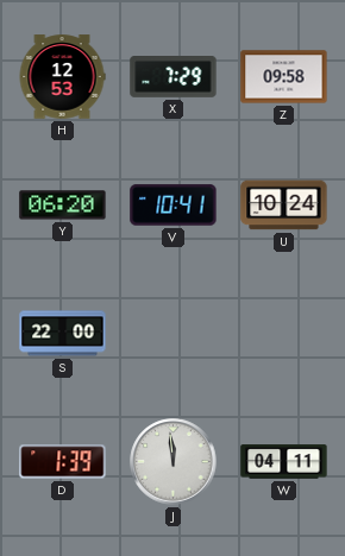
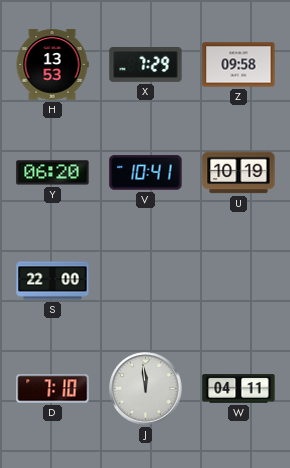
H: 12:53 -> 13:53 (52, 65)
U: 10:24 -> 10:19 (239, 173)
D: 1:39 -> 7:10 (53, 389)
